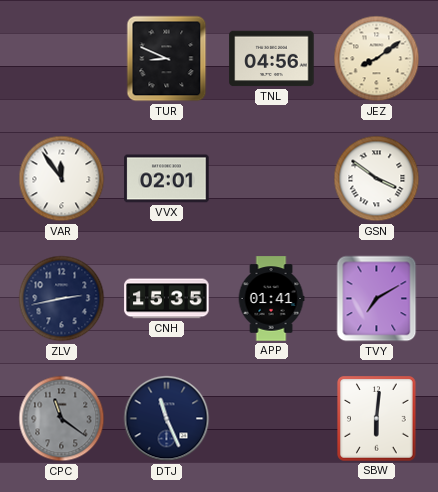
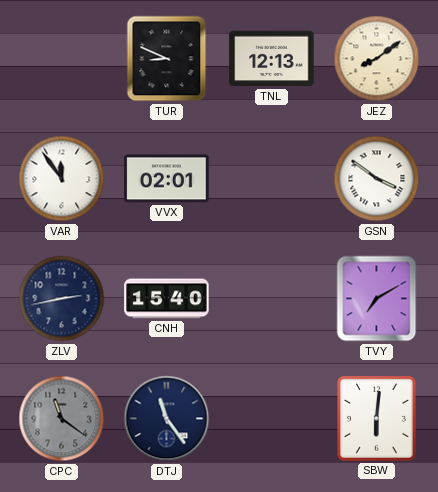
TNL: 04:56 -> 12:13 (272, 59)
CNH: 15:35 -> 15:40 (167, 299)
APP: 01:41 -> none (271, 299)
DTJ: 11:26 -> 11:24 (167, 419)
